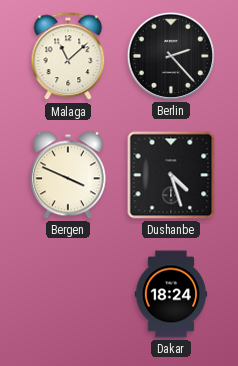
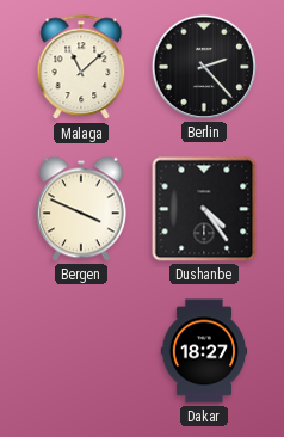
Dushanbe: 4:27 -> 4:24 (204, 209)
Dakar: 18:24 -> 18:27 (204, 351)
